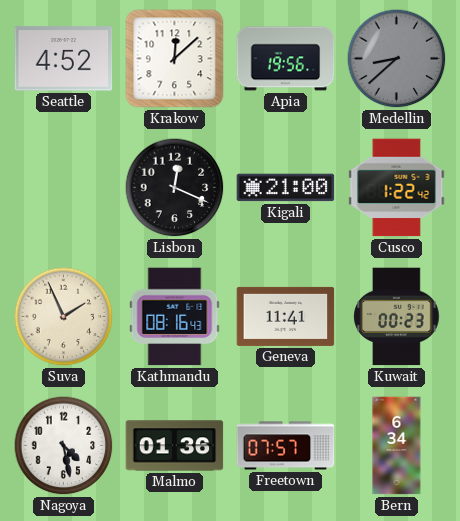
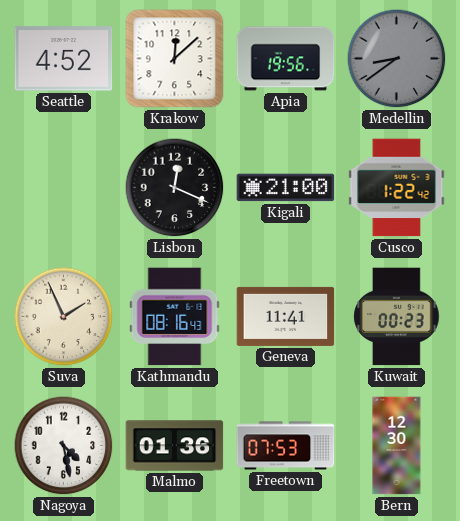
Medellin: 8:38 -> 8:39 (397, 59)
Freetown: 07:57 -> 07:53 (286, 446)
Bern: 6:34 -> 12:30 (397, 446)
